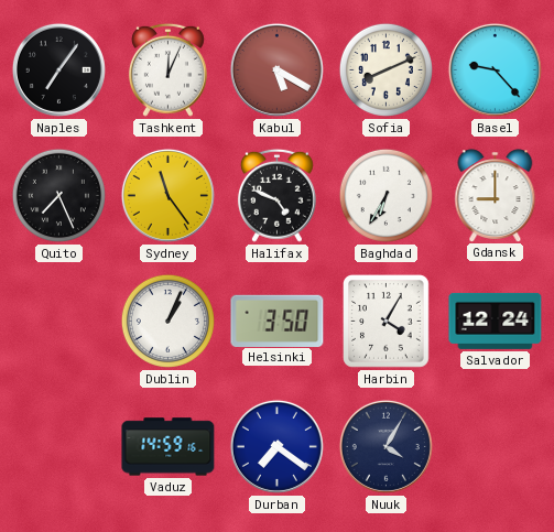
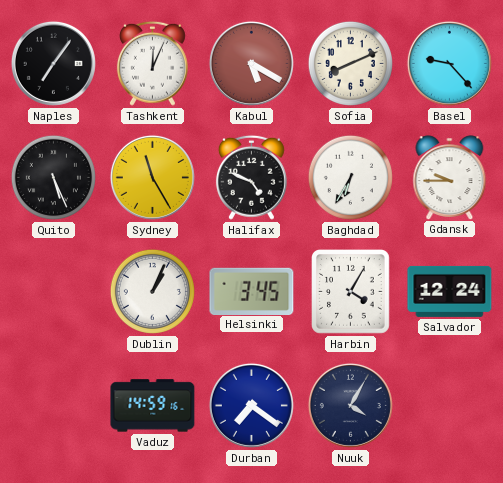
Quito: 7:26 -> 5:26 (53, 177)
Sydney: 11:24 -> 11:25 (152, 177)
Gdansk: 9:00 -> 9:45 (450, 177)
Helsinki: 3:50 -> 3:45 (252, 291)
